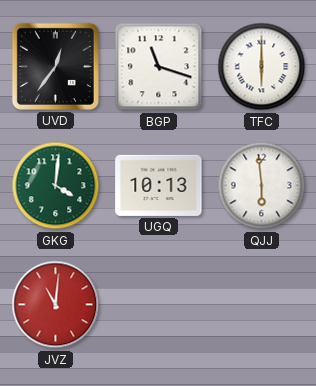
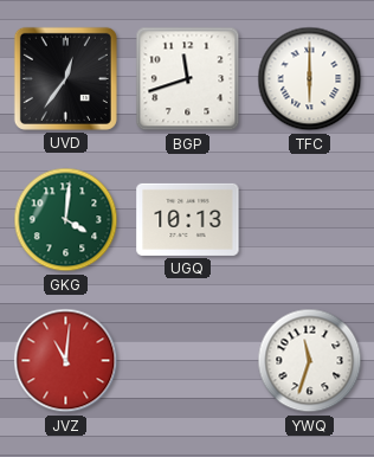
BGP: 11:18 -> 11:42 (188, 79)
QJJ: 5:59 -> none (262, 186)
YWQ: none -> 11:33 (310, 361)
